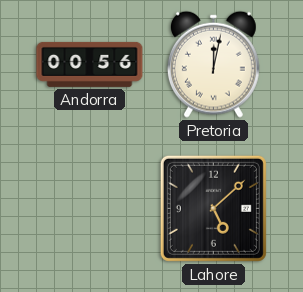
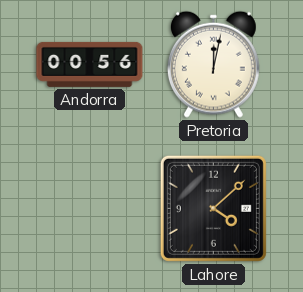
Lahore: 5:08 -> 4:08 (213, 208)
